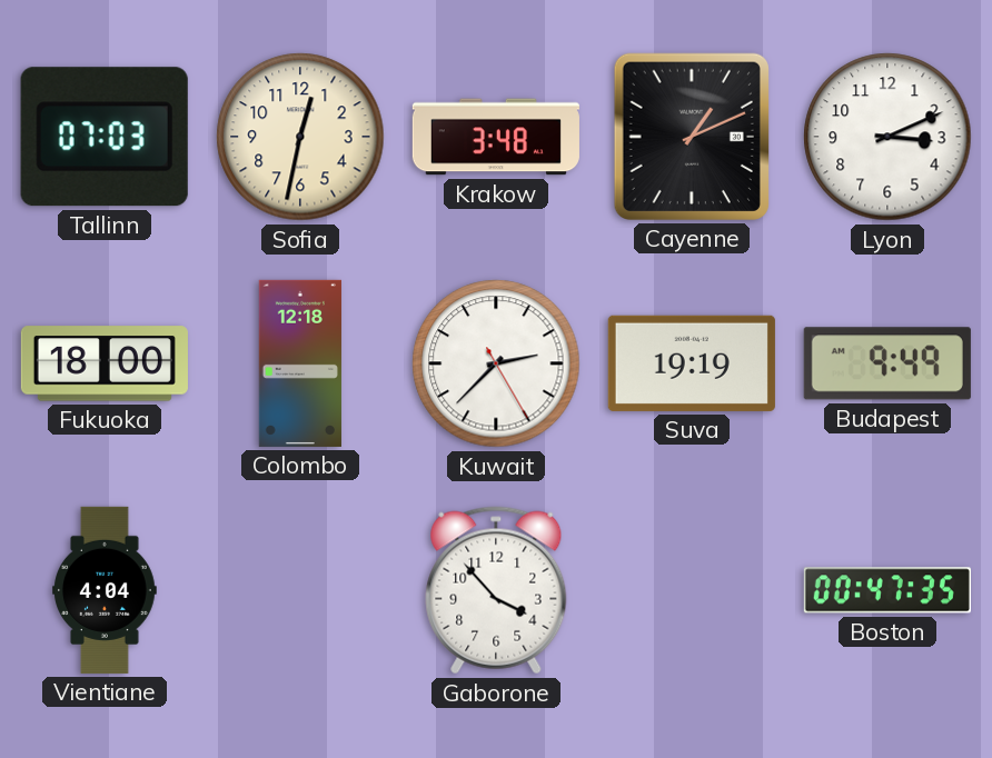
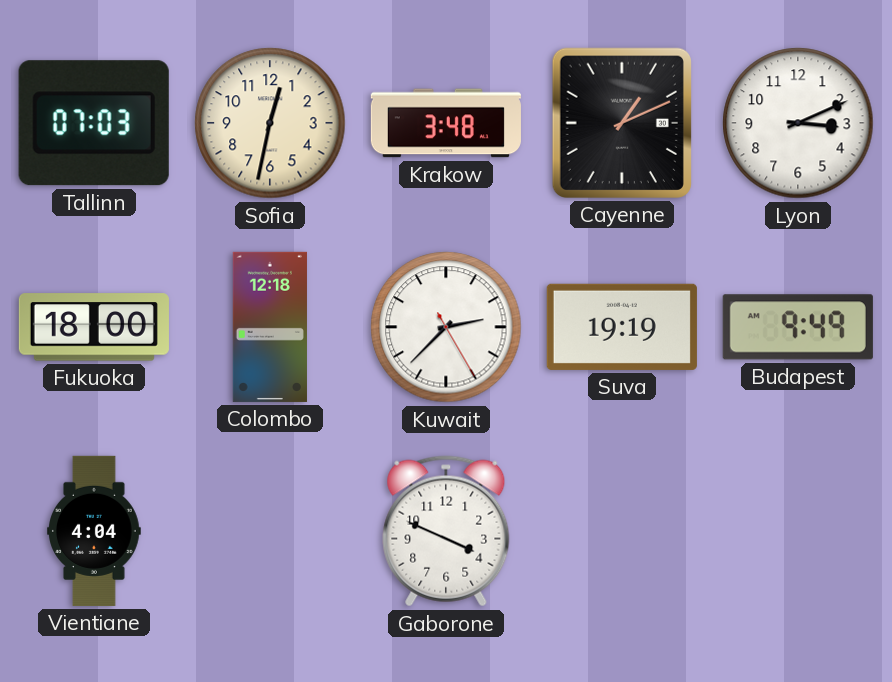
Gaborone: 3:53 -> 3:49 (446, 531)
Boston: 00:47 -> none (887, 590)
